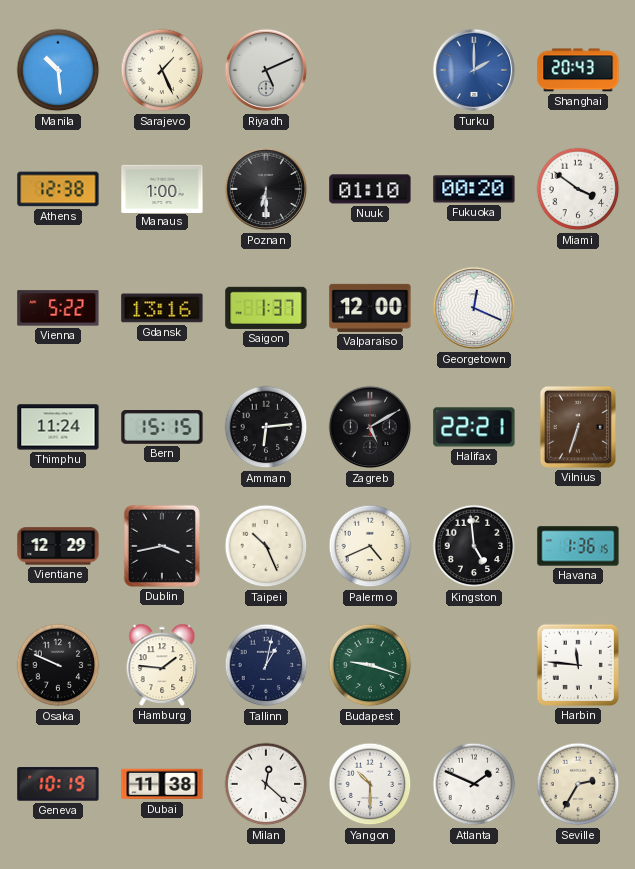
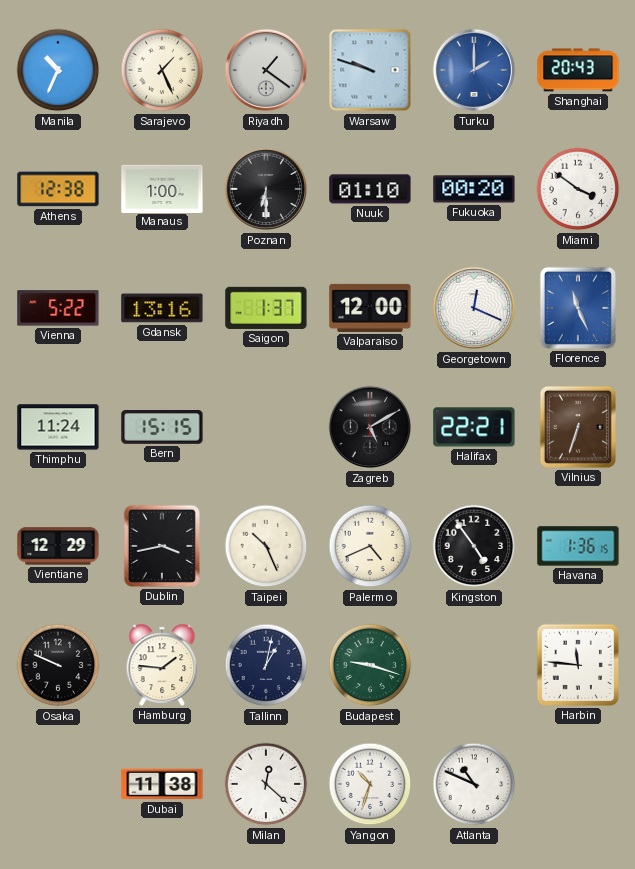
Manila: 10:29 -> 10:34 (58, 70)
Riyadh: 5:11 -> 1:21 (266, 70)
Warsaw: none -> 9:48 (370, 70)
Florence: none -> 11:26 (578, 308)
Amman: 6:14 -> none (266, 427)
Kingston: 4:59 -> 4:54 (474, 546)
Geneva: 10:19 -> none (58, 784)
Yangon: 10:30 -> 10:33 (370, 784)
Atlanta: 1:49 -> 10:49 (474, 784)
Seville: 2:35 -> none (578, 784)
